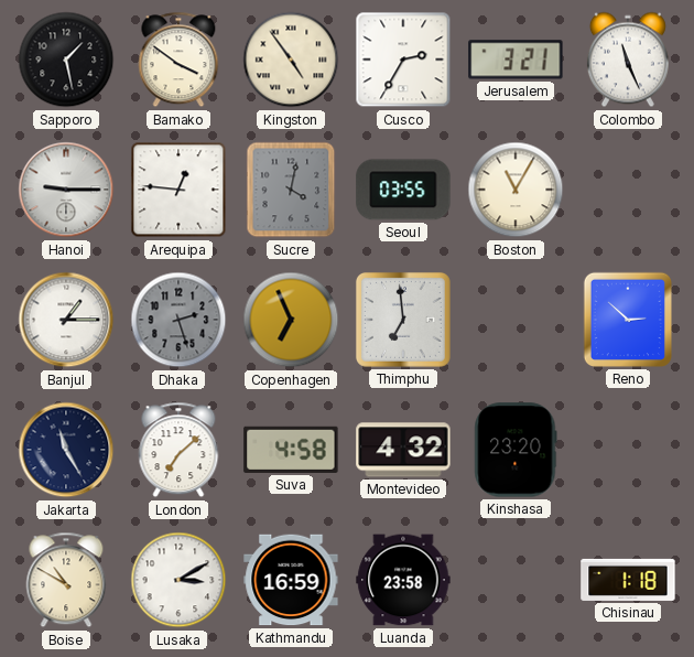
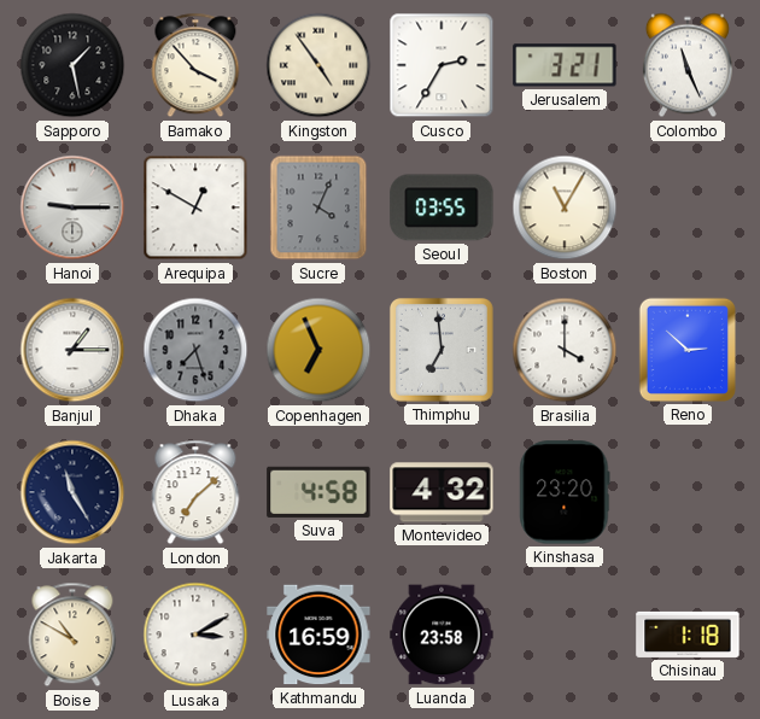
Bamako: 3:51 -> 3:53 (195, 65)
Arequipa: 12:46 -> 12:50 (195, 207)
Sucre: 4:02 -> 4:04 (318, 207)
Dhaka: 2:27 -> 7:27 (195, 350)
Brasilia: none -> 4:00 (565, 350)
